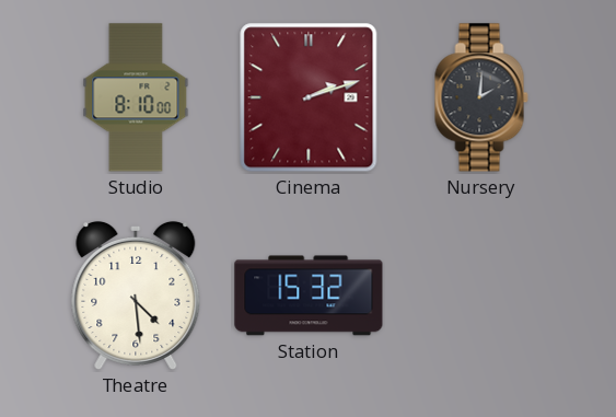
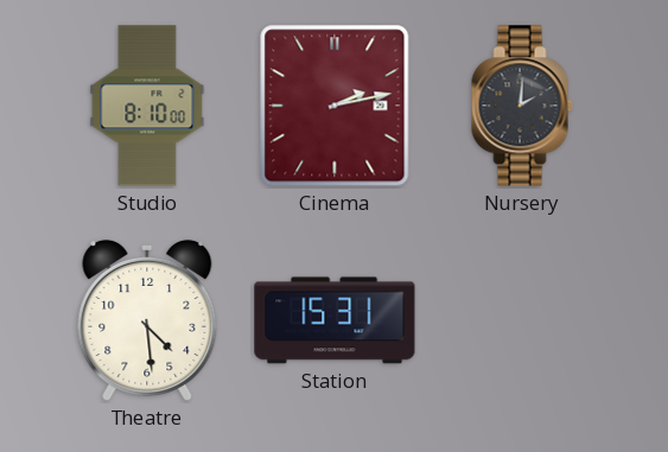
Cinema: 2:12 -> 2:13 (335, 106)
Station: 15:32 -> 15:31 (335, 320)
